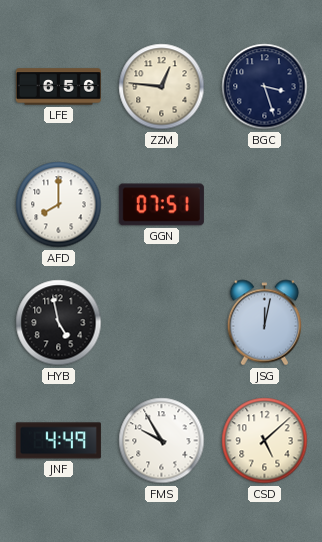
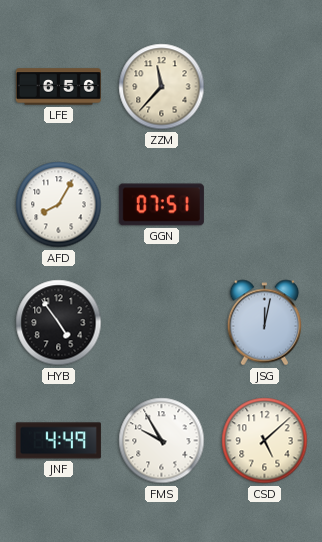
ZZM: 12:46 -> 11:37 (162, 87)
BGC: 3:27 -> none (265, 87)
AFD: 8:00 -> 8:05 (59, 205)
HYB: 4:58 -> 4:54 (59, 323)
